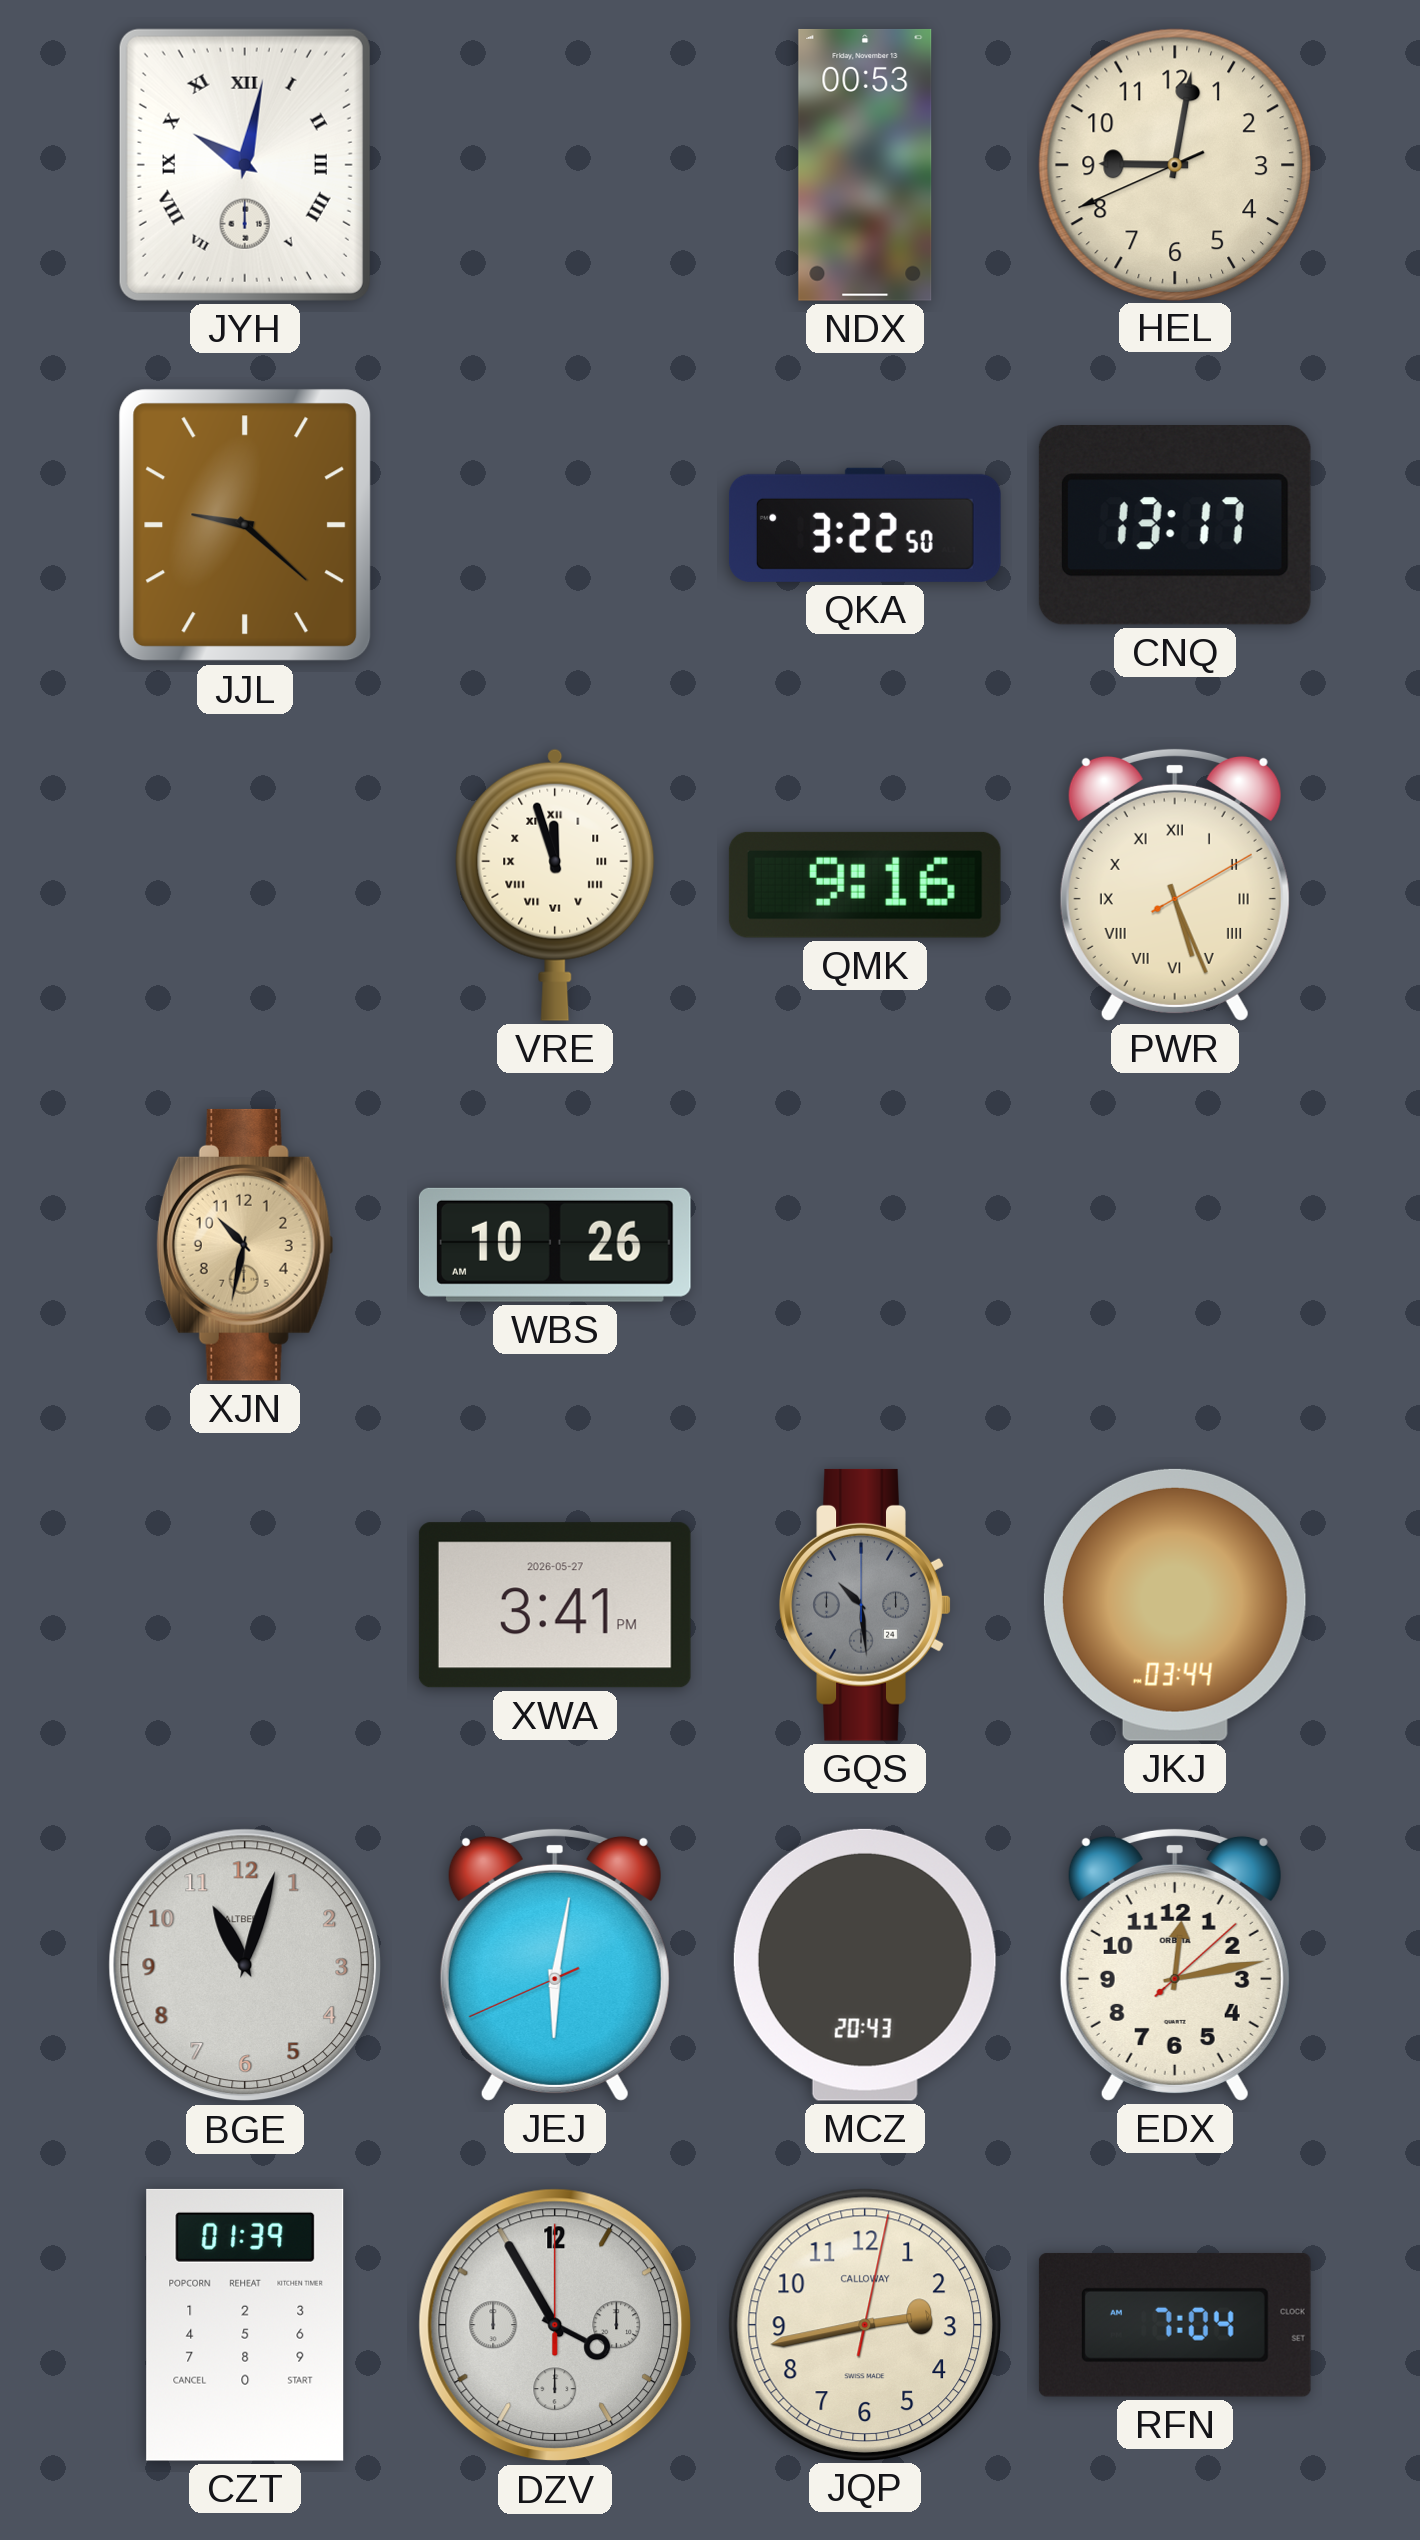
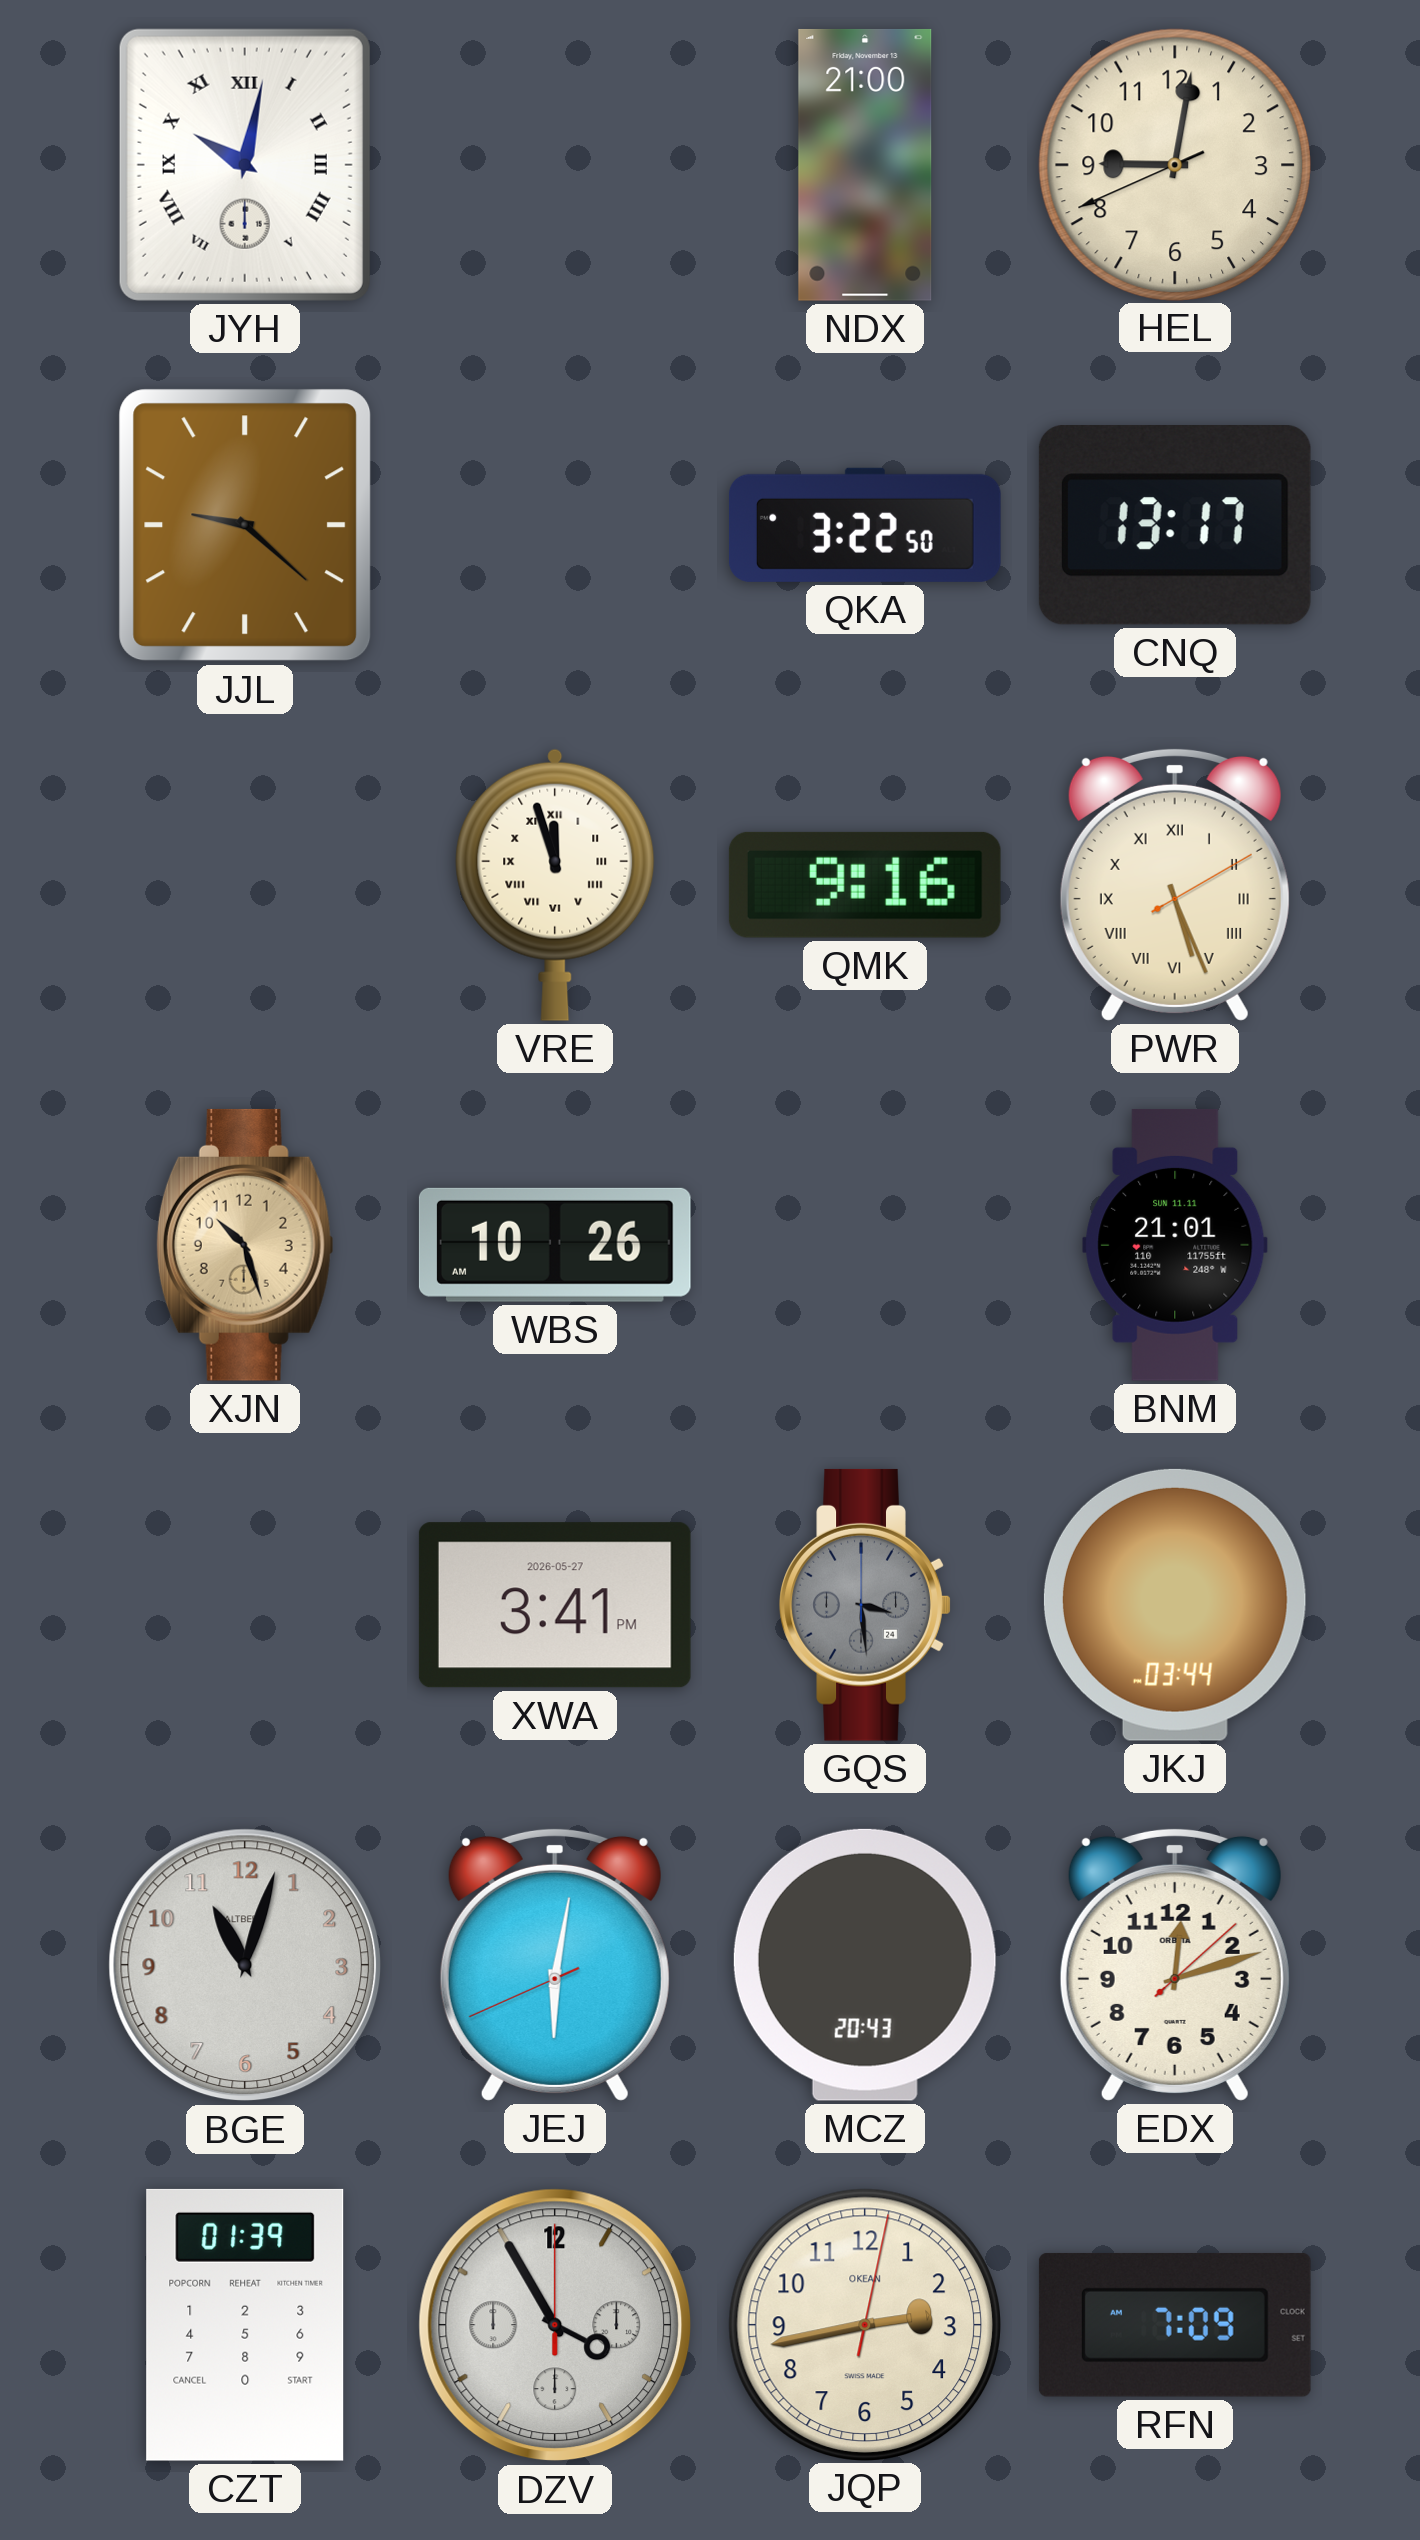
NDX: 00:53 -> 21:00 (865, 165)
XJN: 10:32 -> 10:27 (245, 1245)
BNM: none -> 21:01 (1175, 1245)
GQS: 10:29 -> 3:29 (865, 1605)
EDX: 12:13 -> 12:12 (1175, 1964)
JQP brand: CALLOWAY -> OKEAN (864, 2324)
RFN: 7:04 -> 7:09 (1175, 2325)
